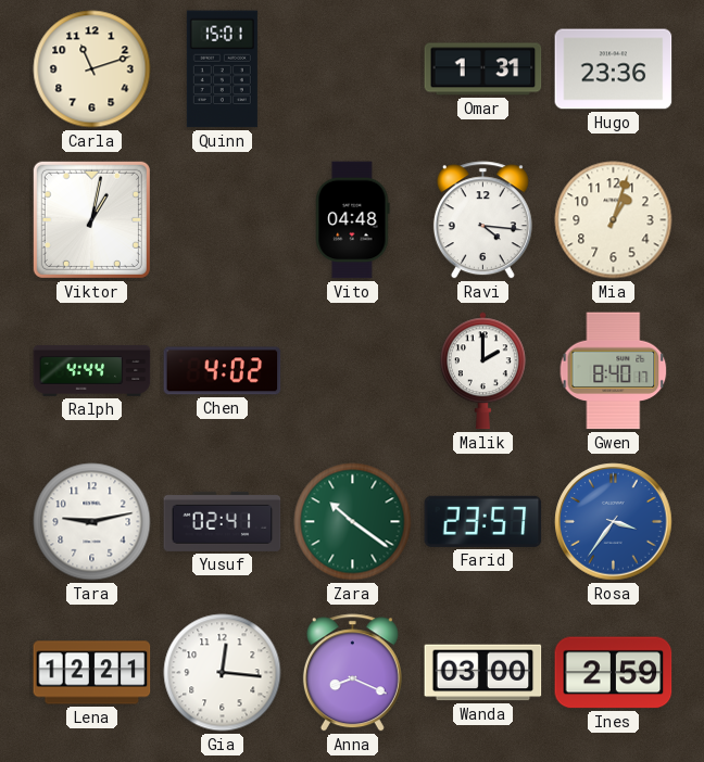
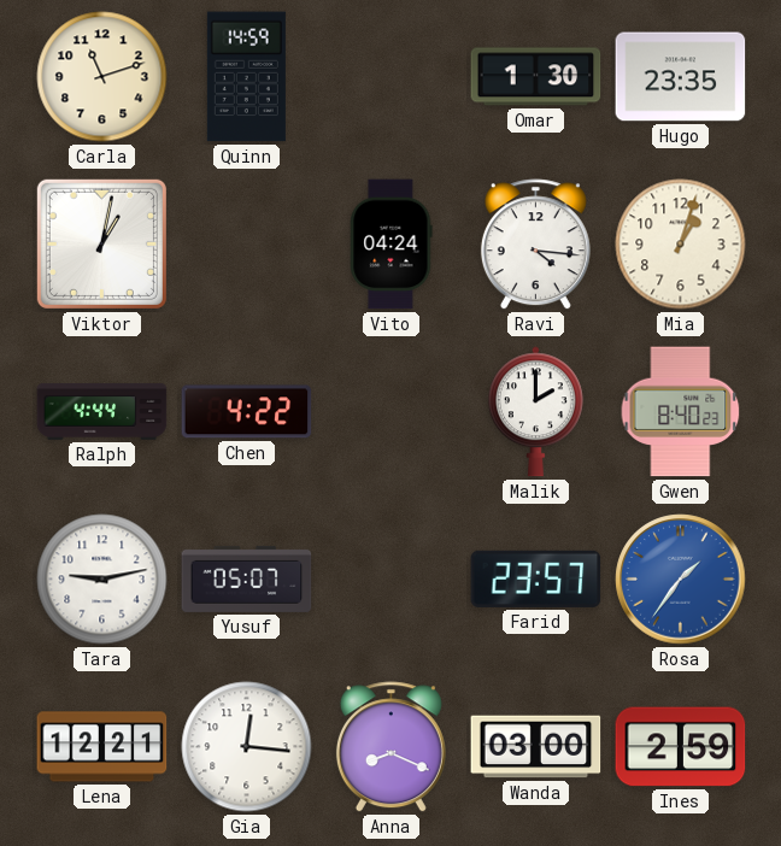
Quinn: 15:01 -> 14:59 (246, 77)
Omar: 1:31 -> 1:30 (536, 77)
Hugo: 23:36 -> 23:35 (681, 77)
Vito: 04:48 -> 04:24 (392, 245)
Chen: 4:02 -> 4:22 (247, 412)
Gwen: 8:40:17 -> 8:40:23 (681, 412)
Yusuf: 02:41 -> 05:07 (247, 578)
Zara: 10:21 -> none (353, 522)
Rosa: 3:36 -> 1:36 (681, 580)
